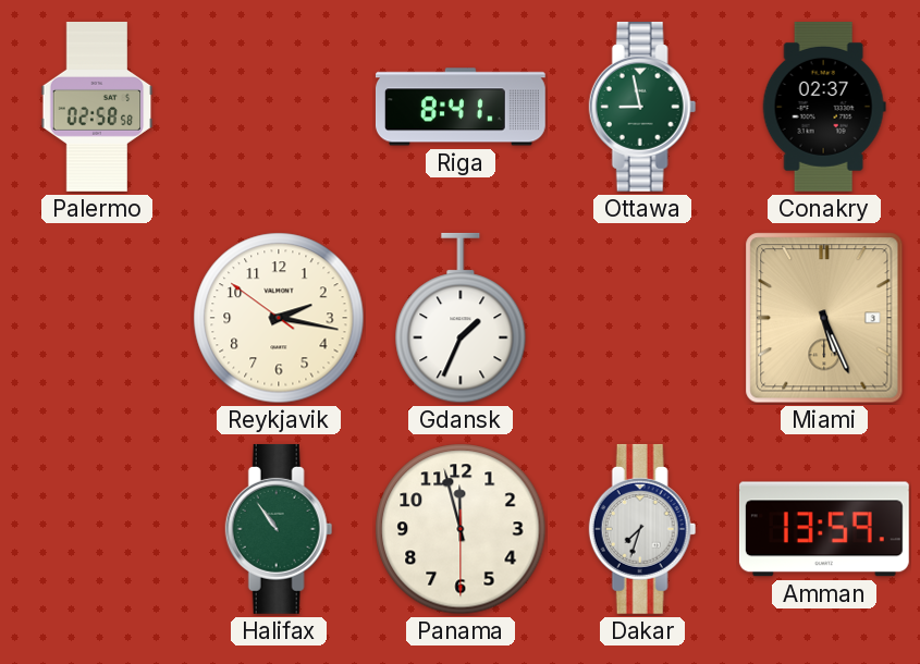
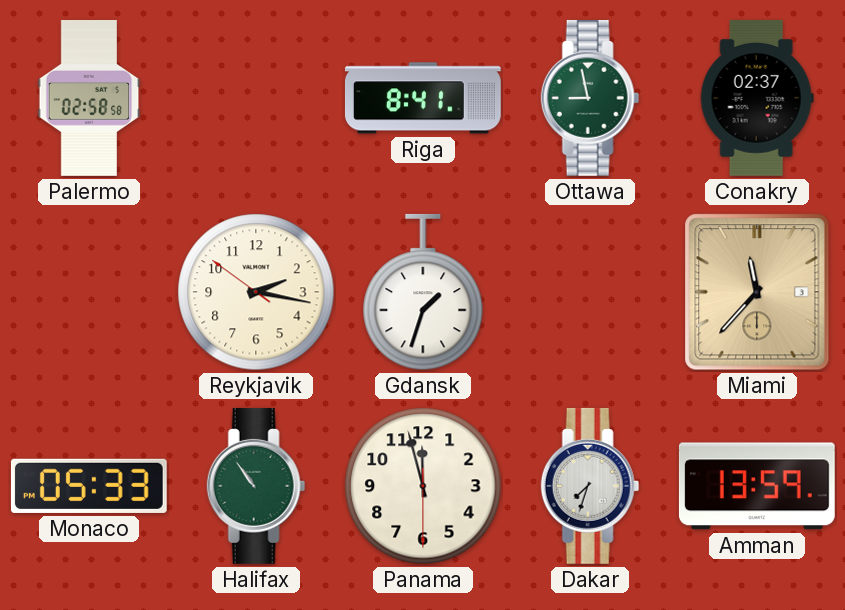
Gdansk: 1:34 -> 1:33 (423, 292)
Miami: 5:26 -> 11:37 (757, 292)
Monaco: none -> 05:33 (89, 486)
